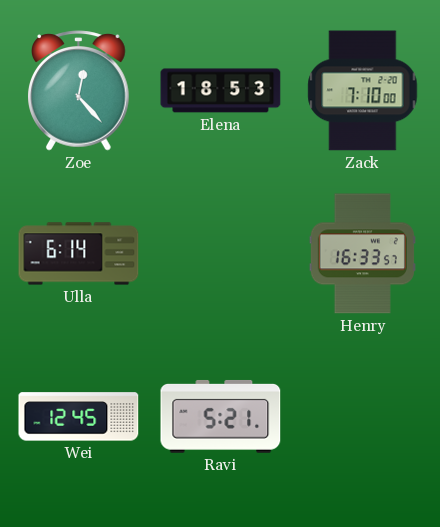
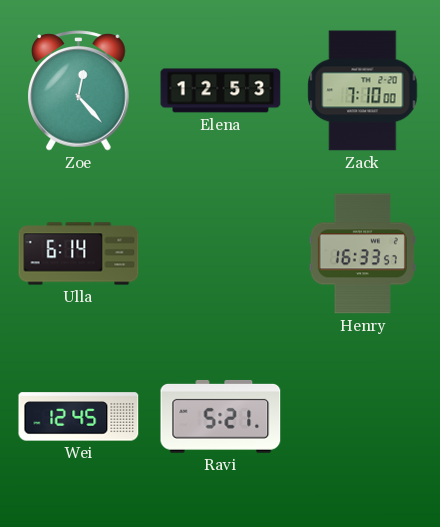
Elena: 18:53 -> 12:53 (221, 91)
